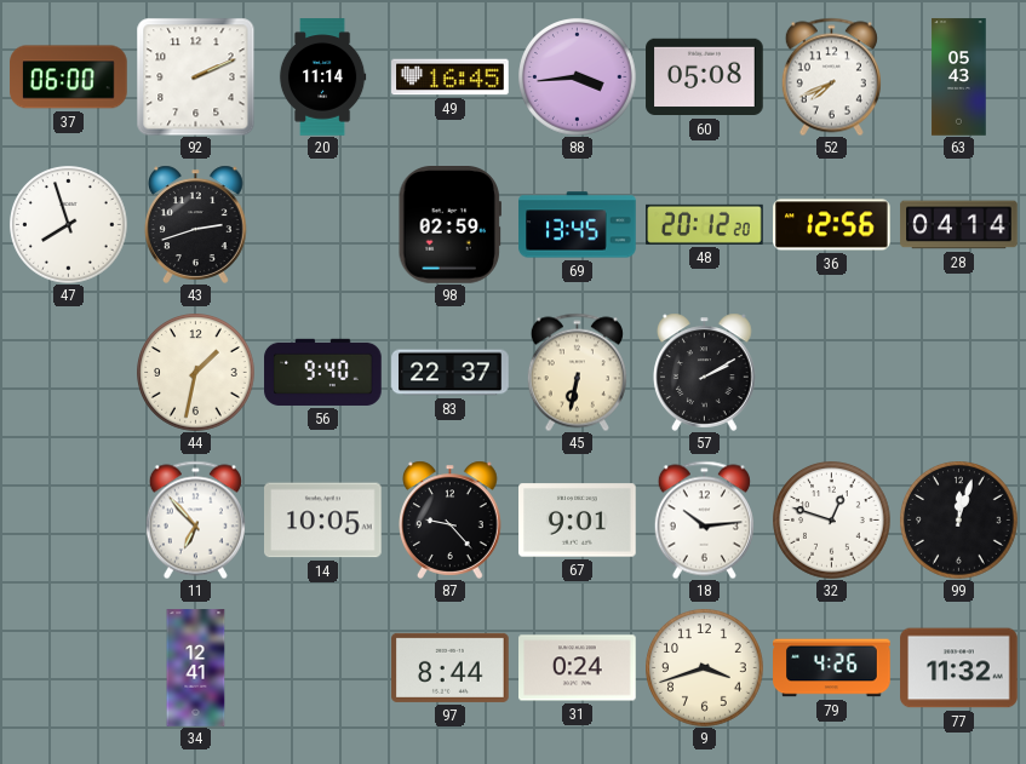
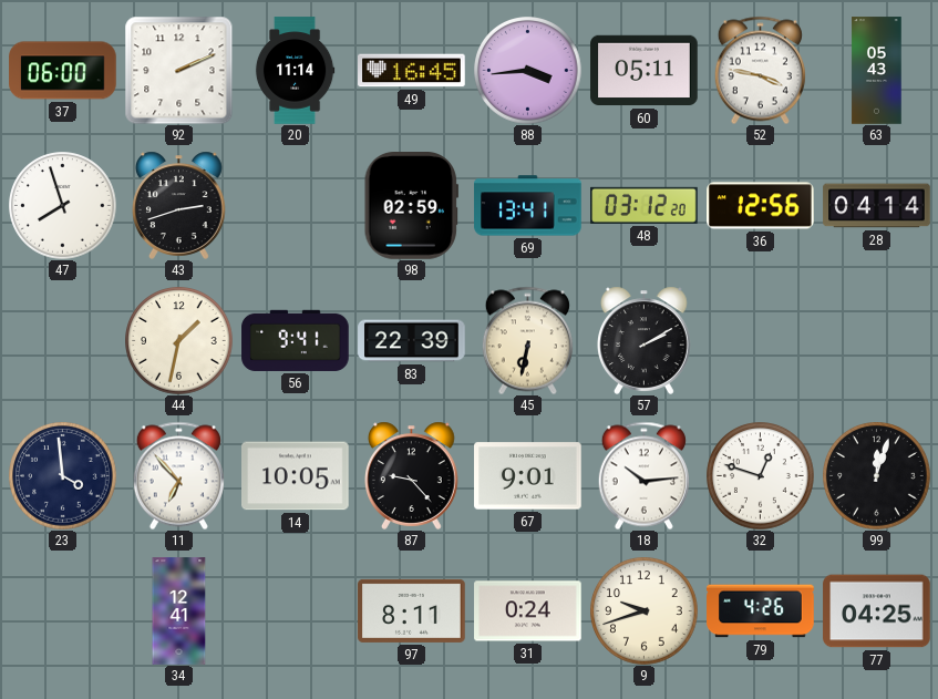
60: 05:08 -> 05:11 (645, 71)
52: 7:41 -> 3:47 (760, 70)
69: 13:45 -> 13:41 (528, 206)
48: 20:12 -> 03:12 (645, 205)
56: 9:40 -> 9:41 (296, 340)
83: 22:37 -> 22:39 (412, 341)
23: none -> 3:59 (63, 476)
97: 8:44 -> 8:11 (412, 610)
9: 3:42 -> 9:42 (645, 611)
77: 11:32 -> 04:25 (877, 611)
